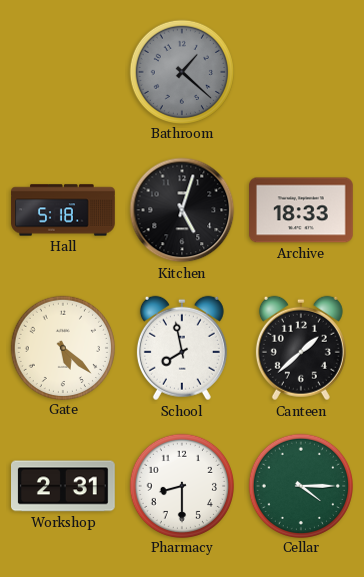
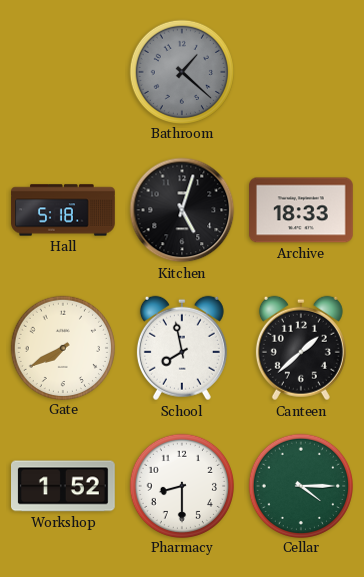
Gate: 5:22 -> 7:40 (62, 347)
Workshop: 2:31 -> 1:52 (64, 486)
